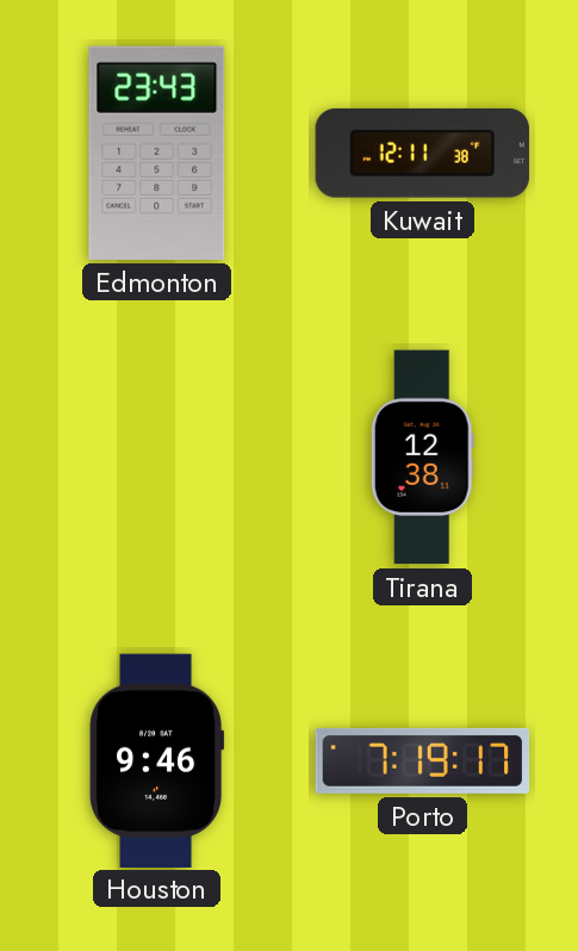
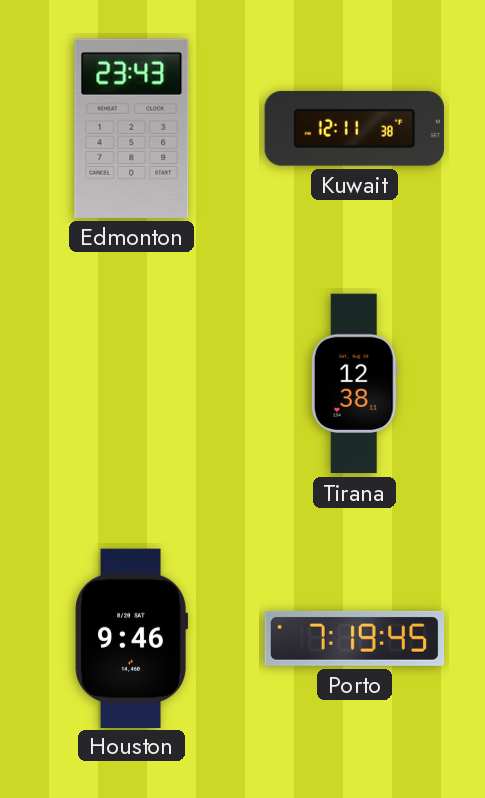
Porto: 7:19:17 -> 7:19:45 (355, 638)
